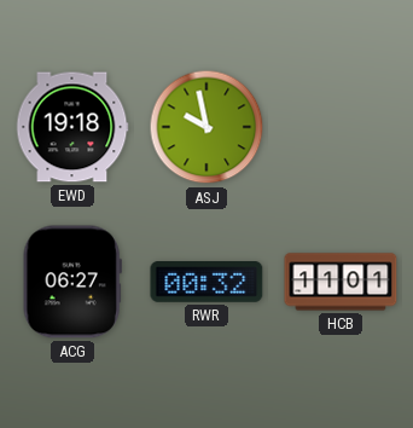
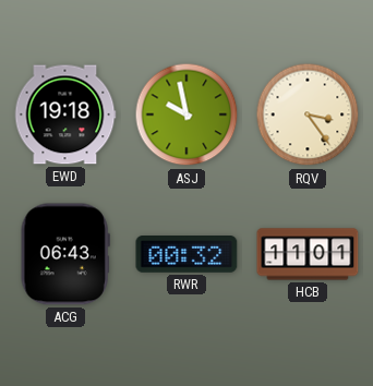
RQV: none -> 3:24 (308, 114)
ACG: 06:27 -> 06:43 (65, 254)
